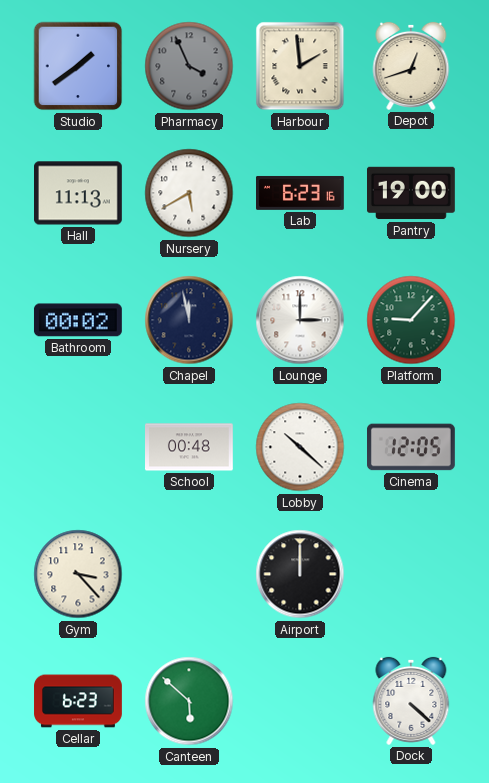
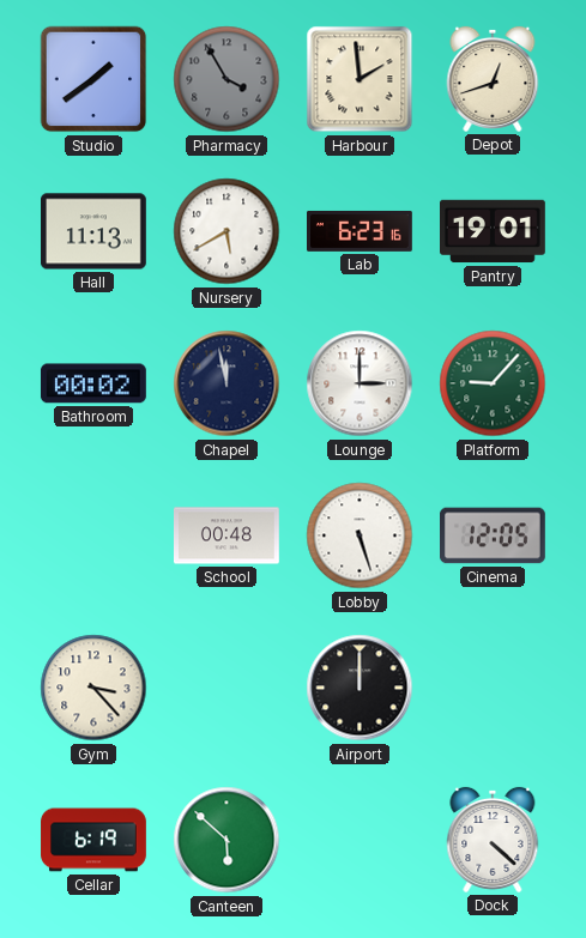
Pharmacy: 3:56 -> 3:55 (226, 79)
Pantry: 19:00 -> 19:01 (494, 231)
Lobby: 10:22 -> 5:27 (360, 535)
Cellar: 6:23 -> 6:19 (93, 840)
